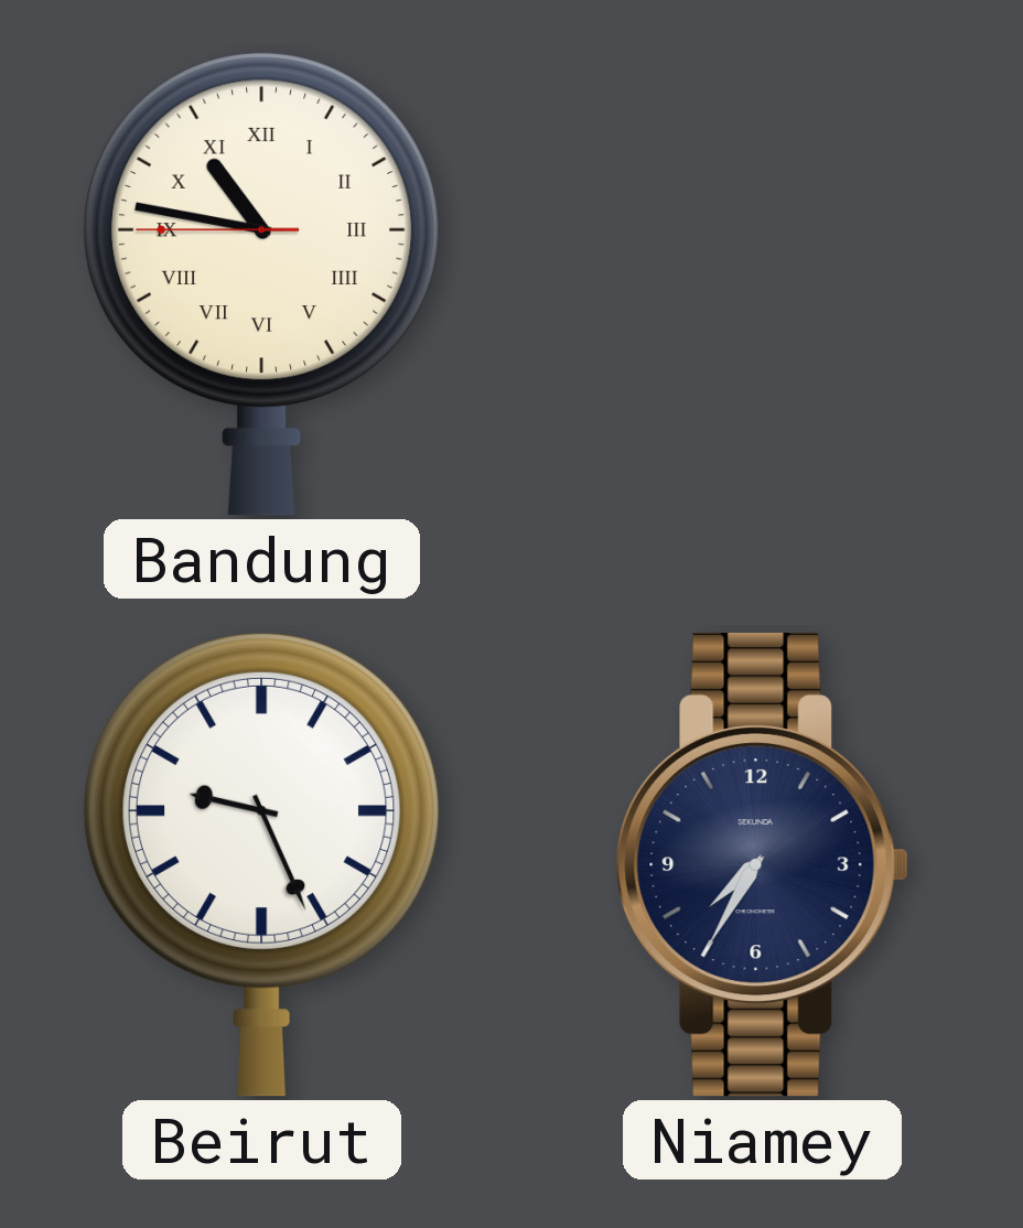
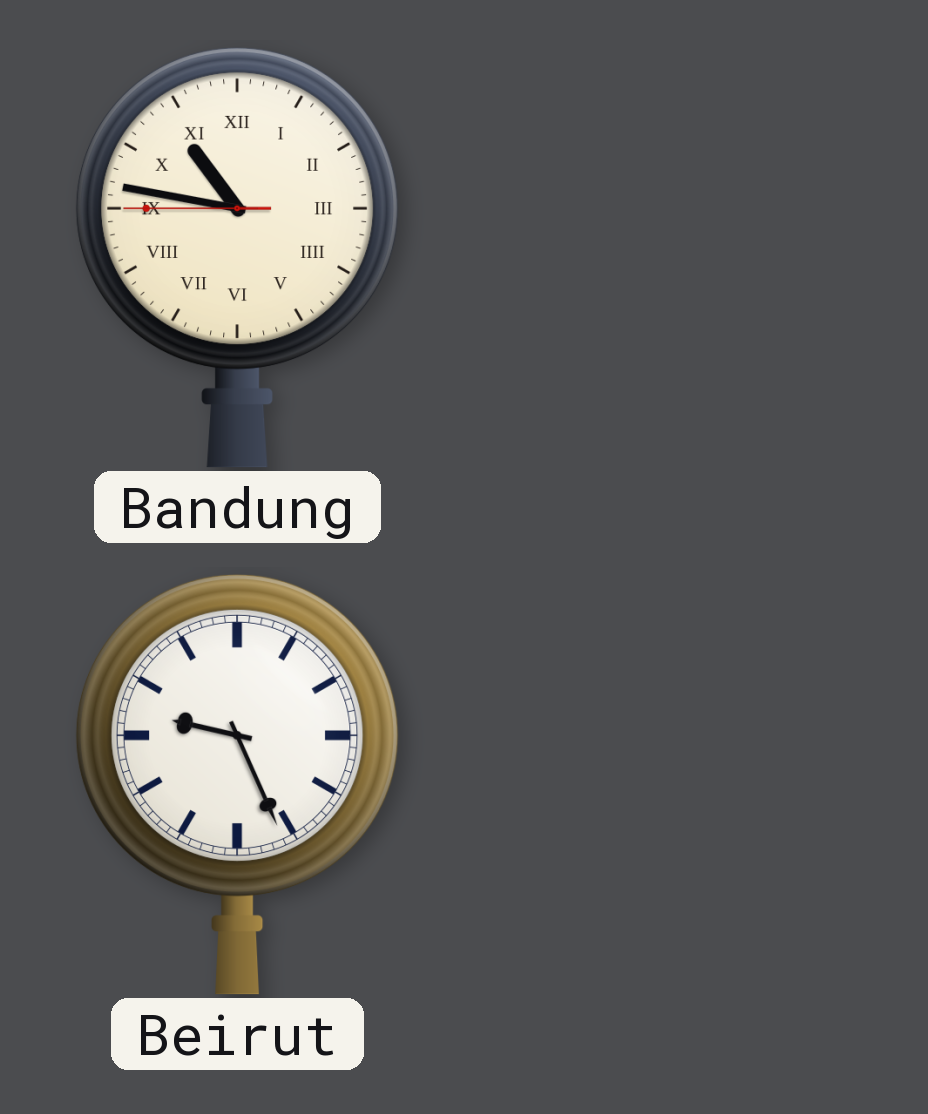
Niamey: 7:35 -> none (762, 865)
